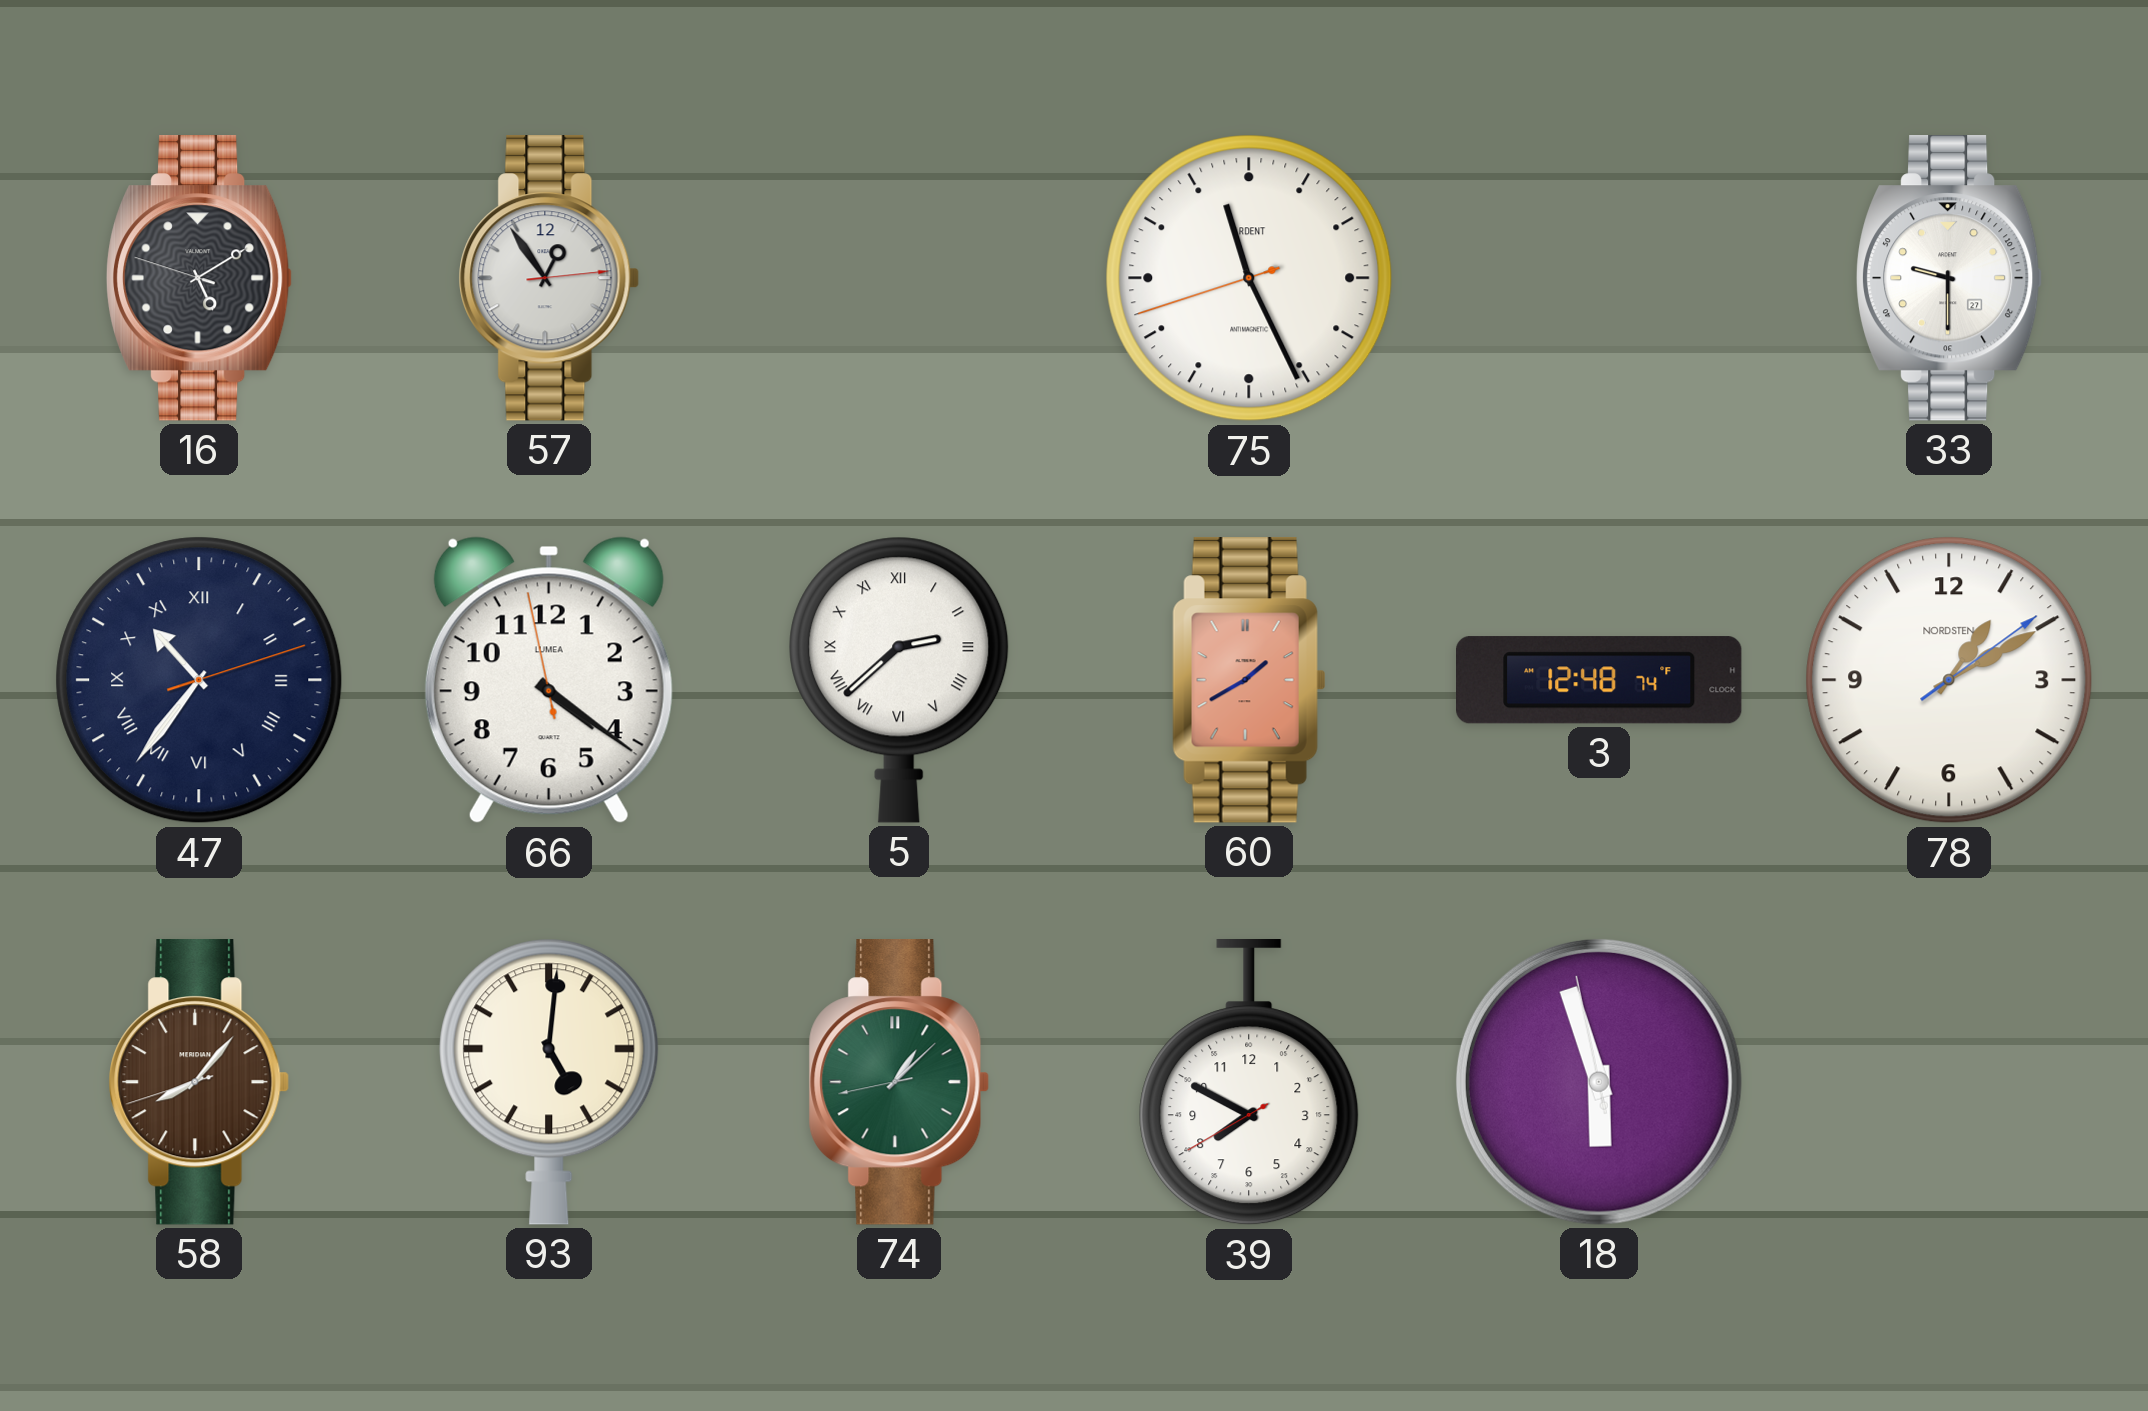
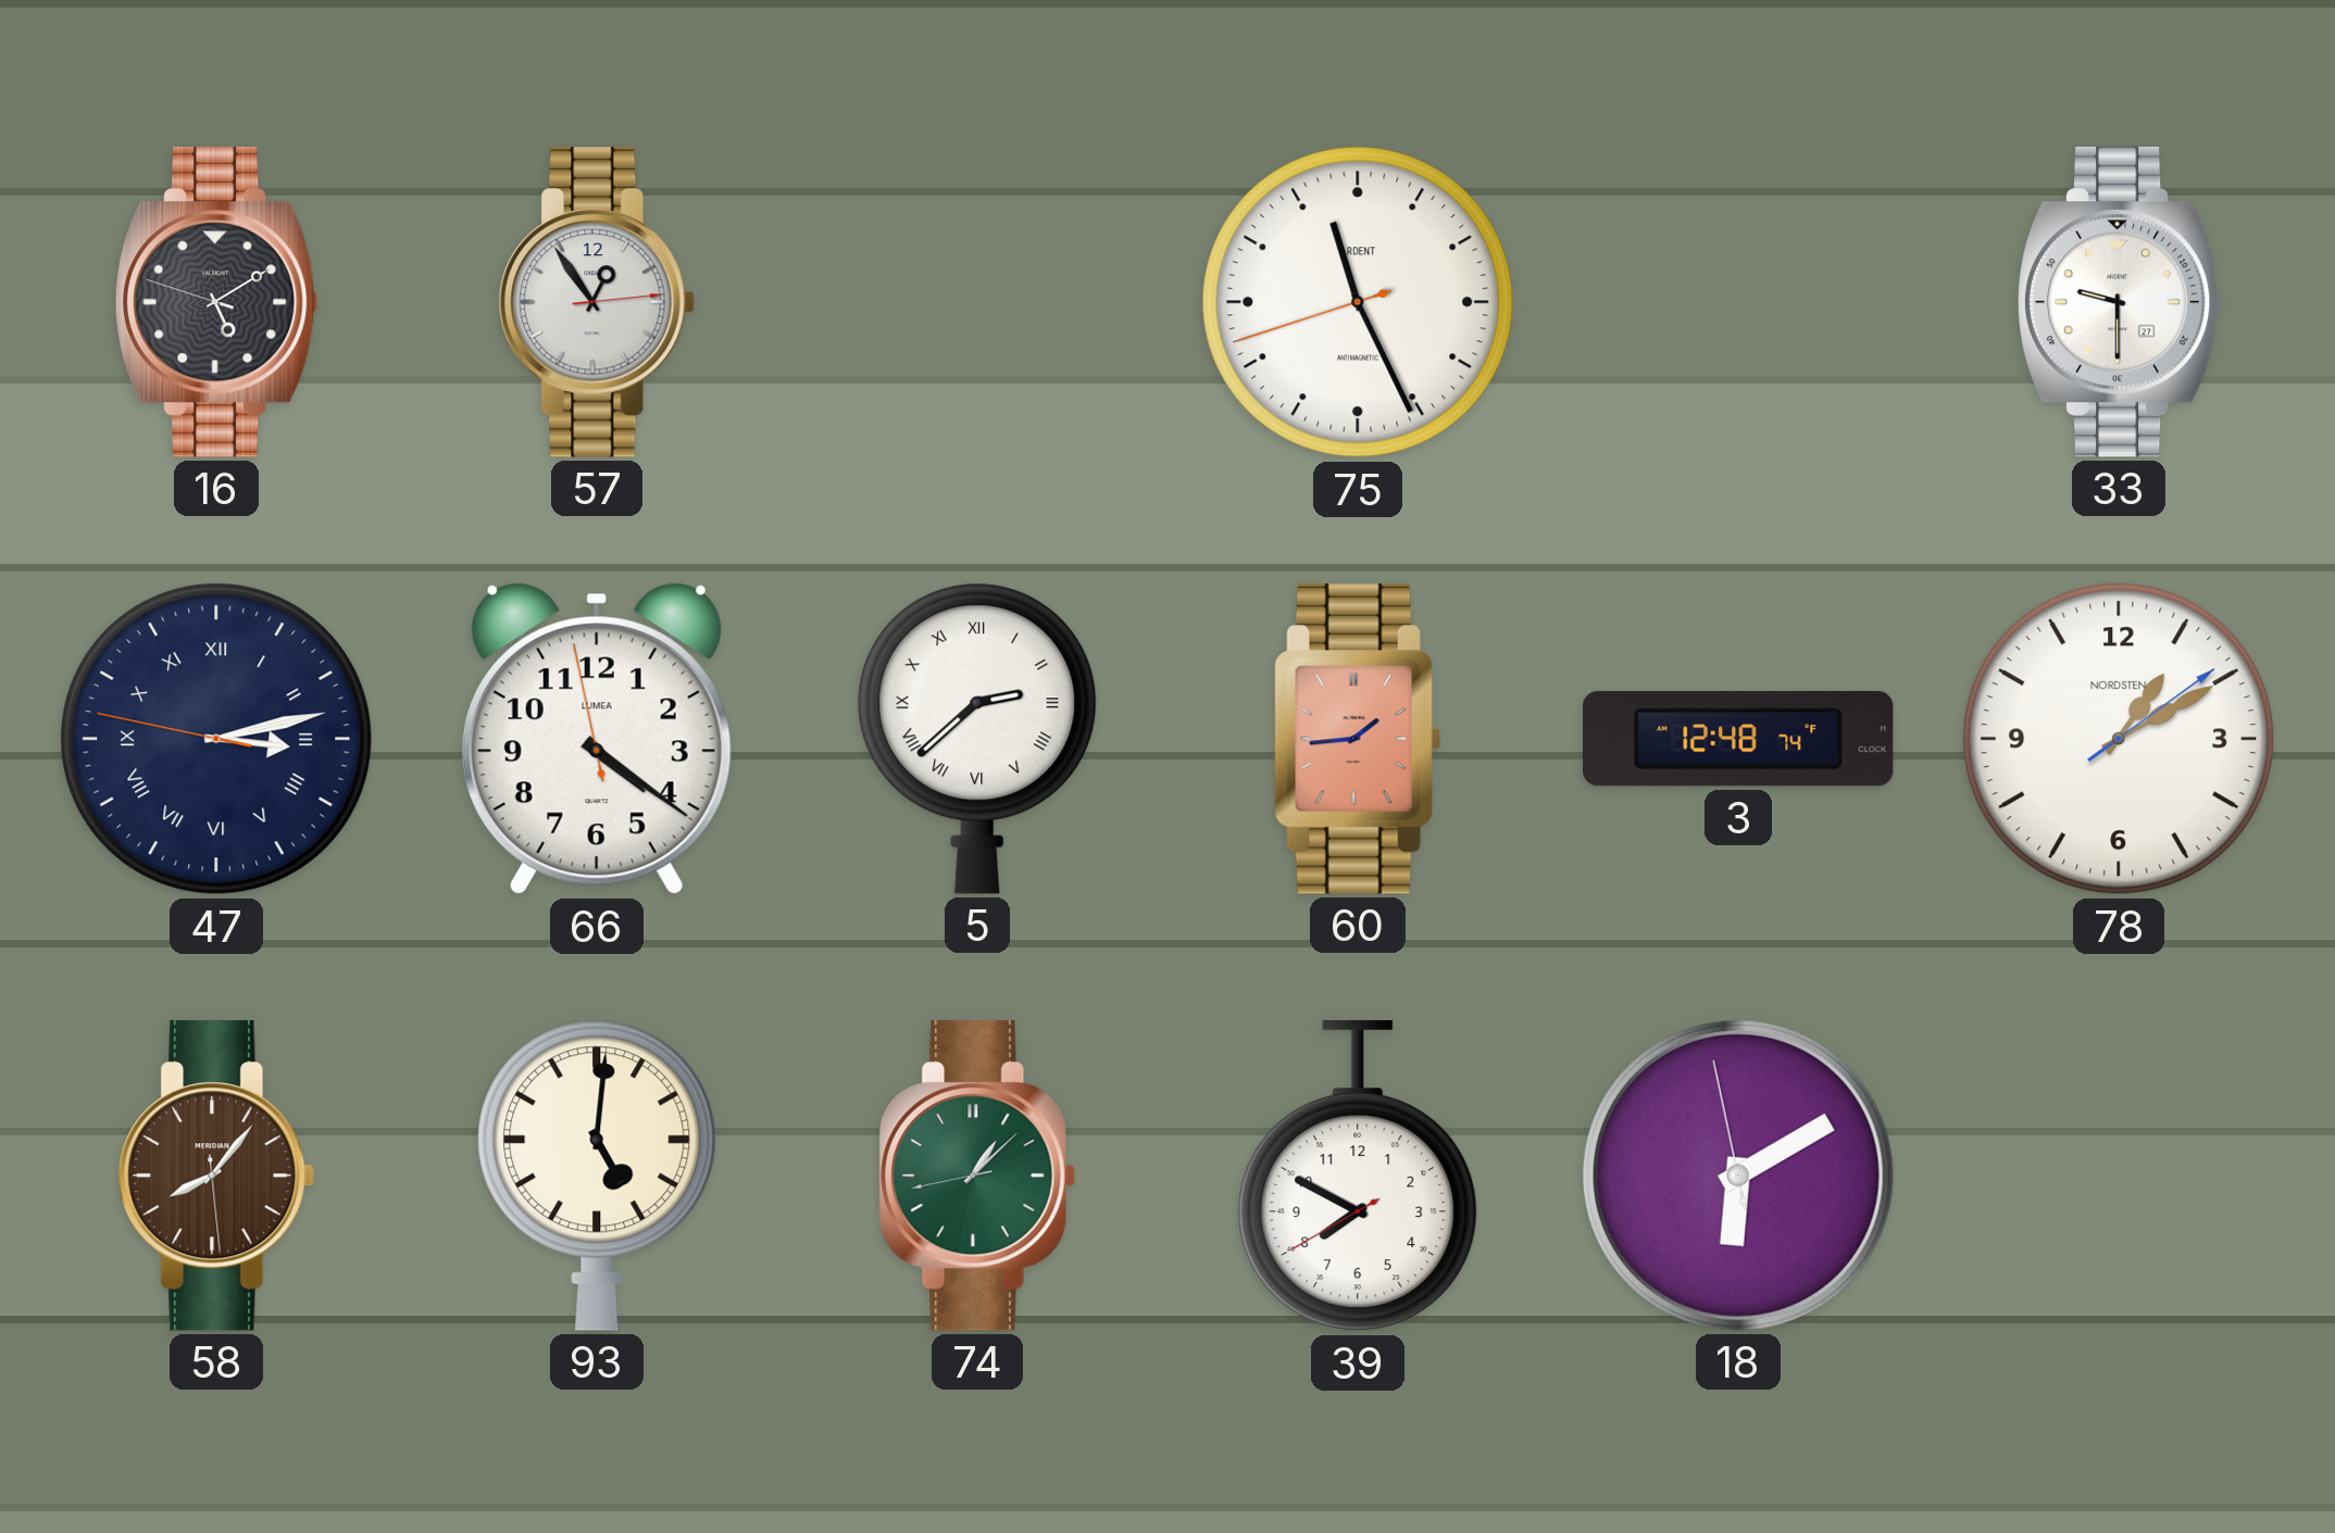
47: 10:36 -> 3:12 (216, 739)
60: 1:40 -> 1:44 (1358, 739)
58: 8:06:42 -> 8:06:29 (216, 1176)
18: 5:56 -> 6:09 (1738, 1176)
